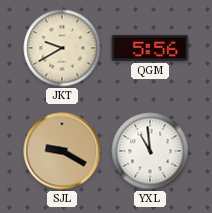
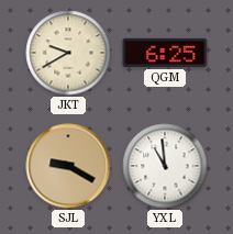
QGM: 5:56 -> 6:25 (165, 53)
